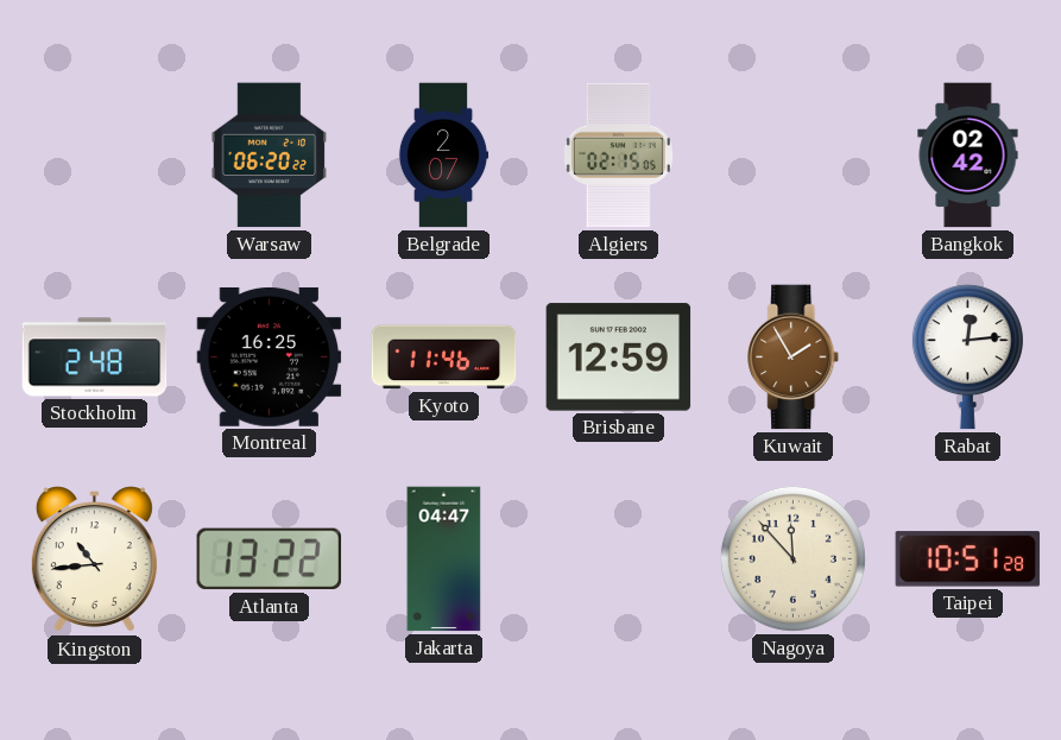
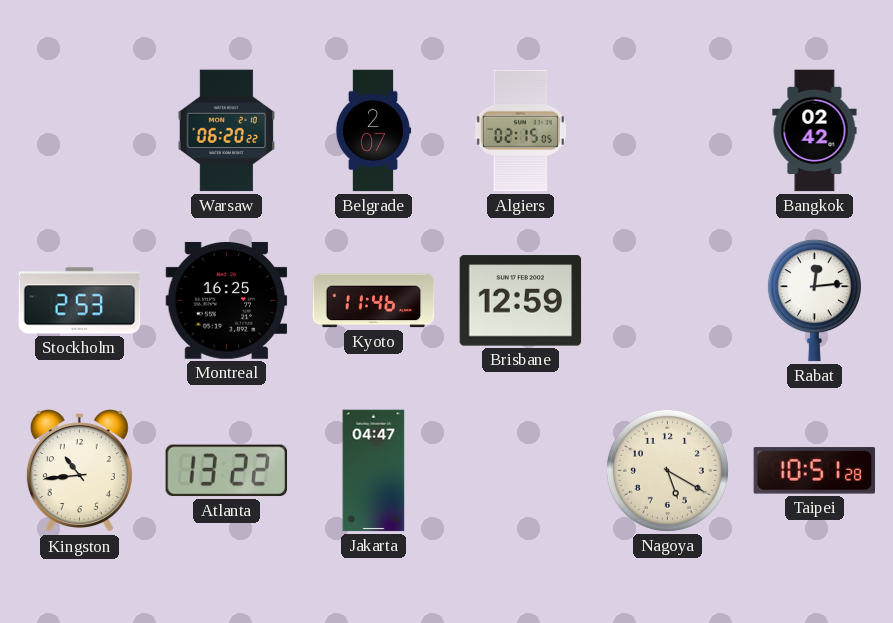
Stockholm: 2:48 -> 2:53 (80, 301)
Kuwait: 1:55 -> none (794, 358)
Nagoya: 11:53 -> 5:20 (667, 470)
